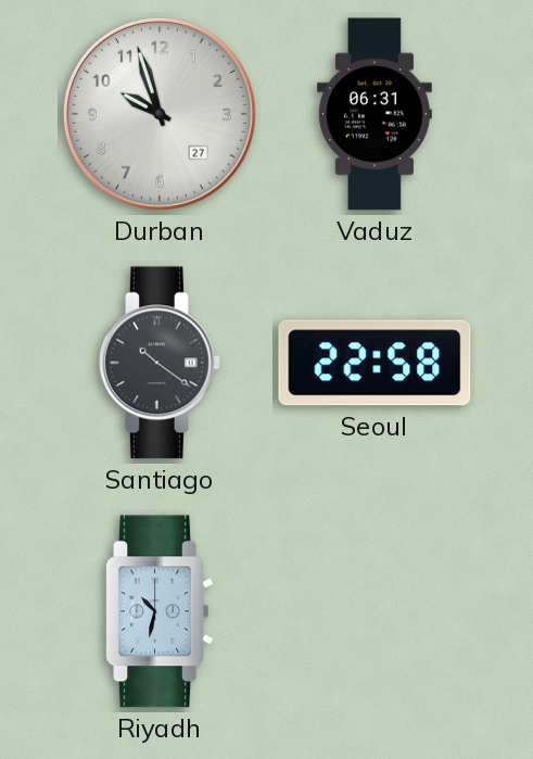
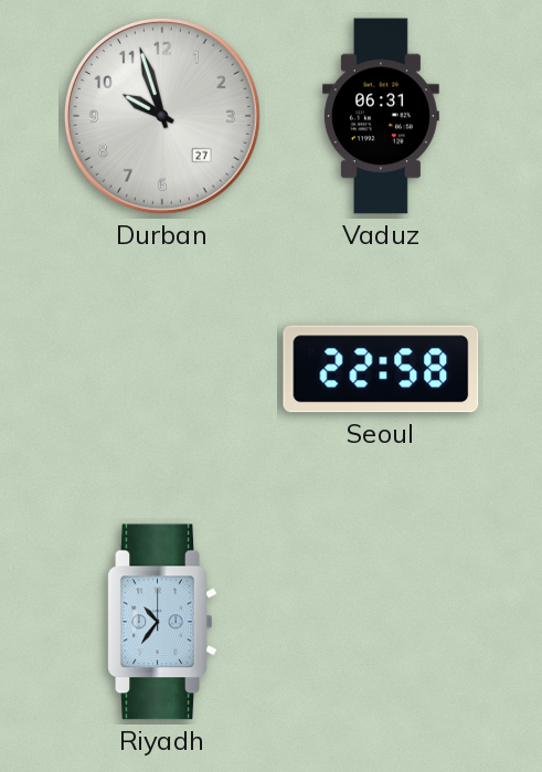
Santiago: 10:21 -> none (161, 363)
Riyadh: 10:32 -> 10:36 (162, 622)
